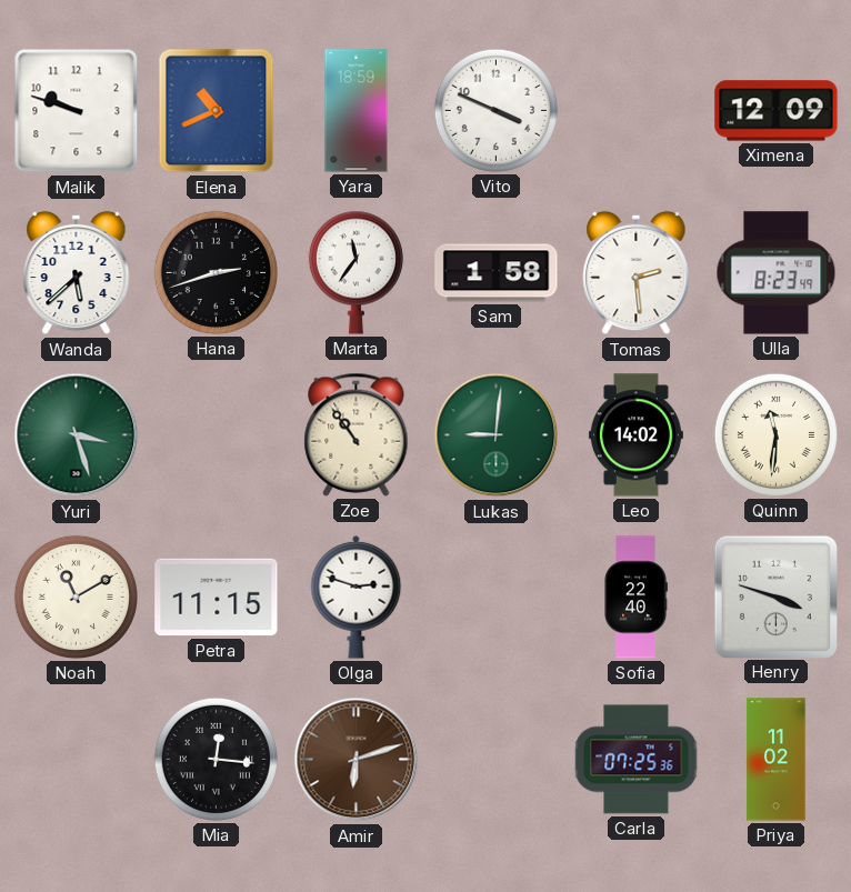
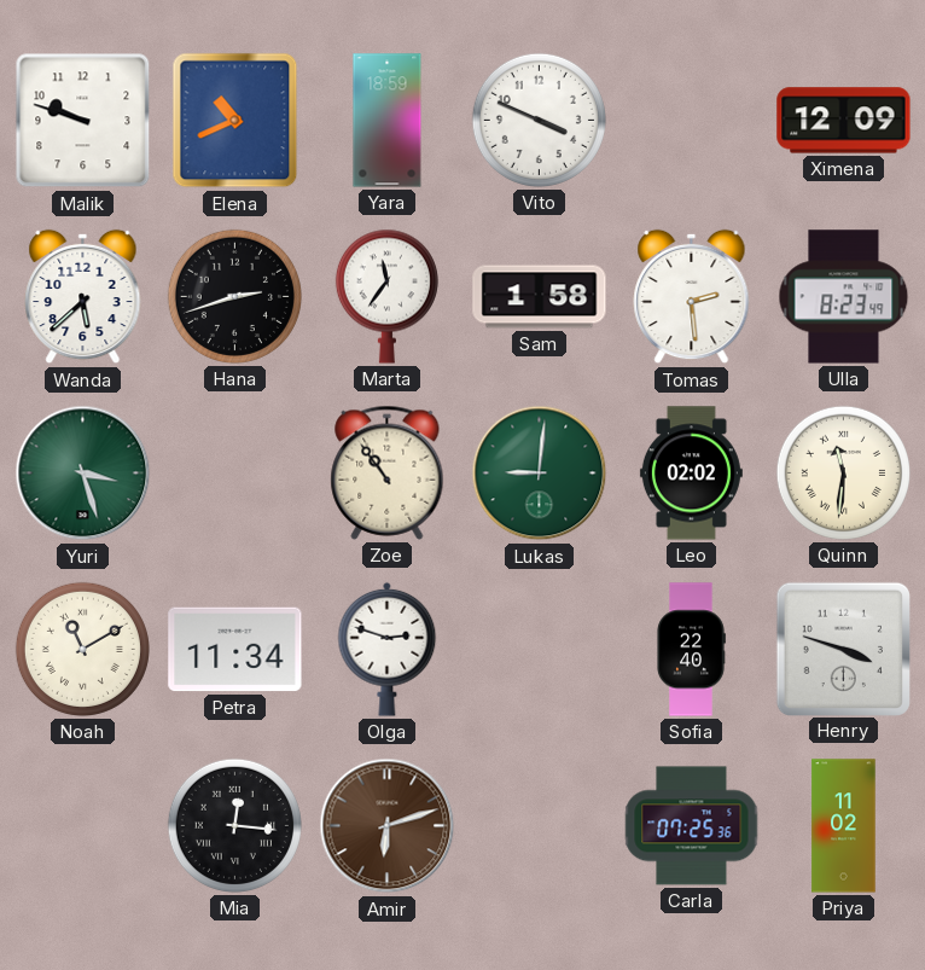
Leo: 14:02 -> 02:02 (691, 474)
Petra: 11:15 -> 11:34 (235, 650)
